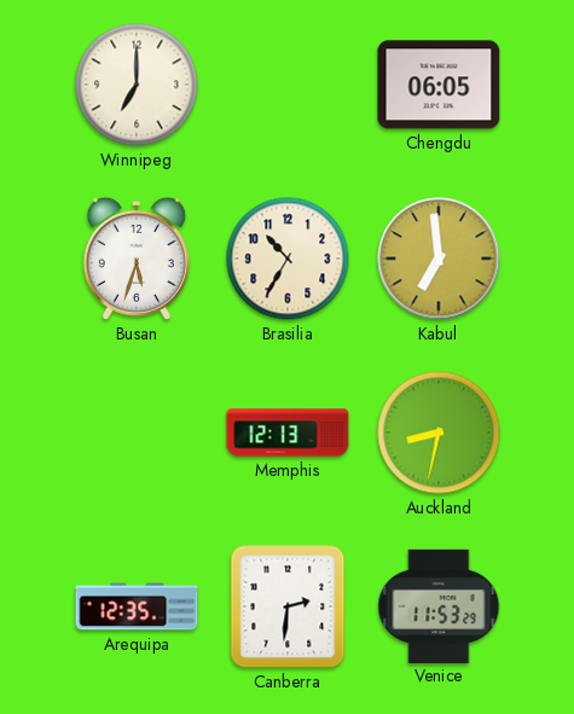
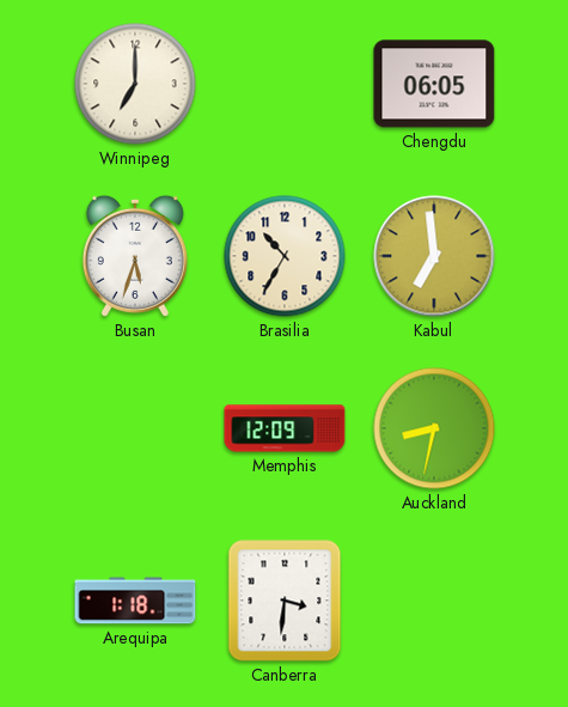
Memphis: 12:13 -> 12:09 (285, 428)
Arequipa: 12:35 -> 1:18 (135, 601)
Canberra: 2:31 -> 3:31 (285, 601)
Venice: 11:53 -> none (439, 605)
